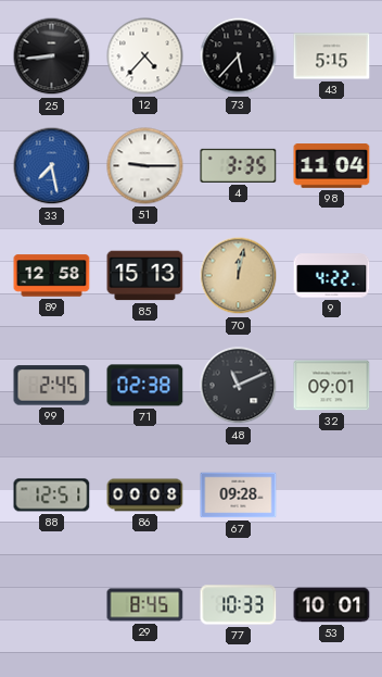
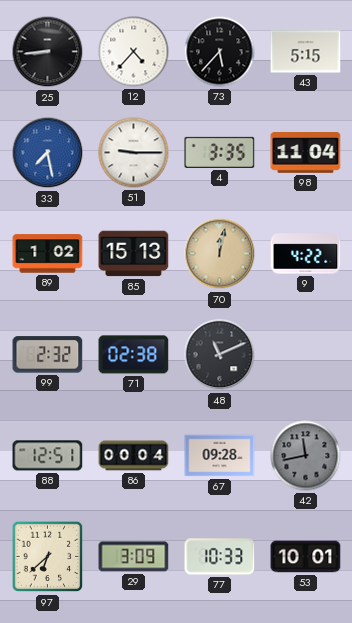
89: 12:58 -> 1:02 (48, 254)
99: 2:45 -> 2:32 (48, 355)
32: 09:01 -> none (332, 386)
86: 00:08 -> 00:04 (134, 456)
42: none -> 11:43 (306, 456)
97: none -> 6:38 (48, 557)
29: 8:45 -> 3:09 (134, 557)
